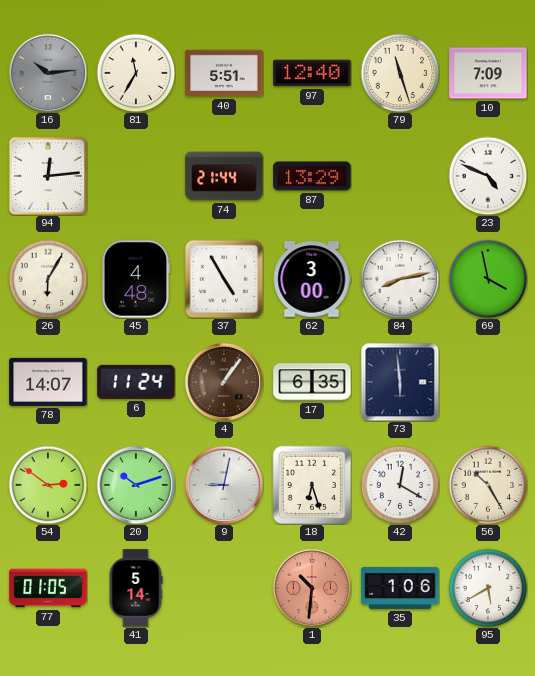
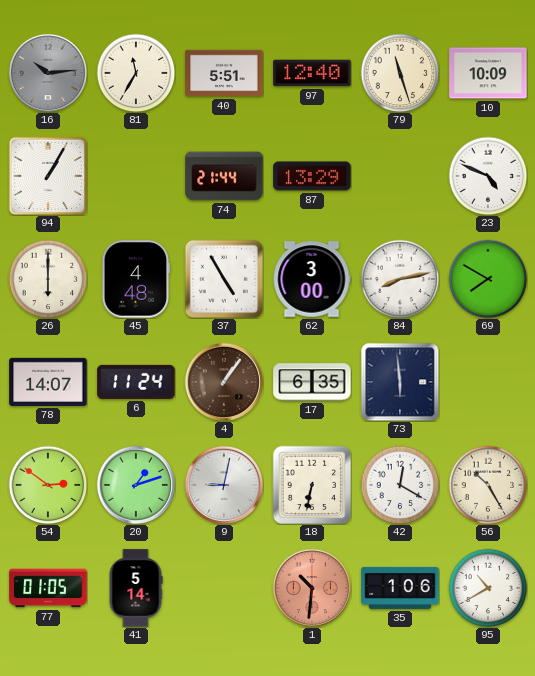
10: 7:09 -> 10:09 (488, 73)
94: 12:14 -> 1:05 (48, 176)
26: 6:05 -> 6:00 (48, 279)
69: 3:58 -> 7:50 (488, 279)
20: 10:12 -> 1:12 (136, 485)
18: 6:27 -> 6:32 (312, 485)
95: 5:40 -> 10:40 (488, 588)
